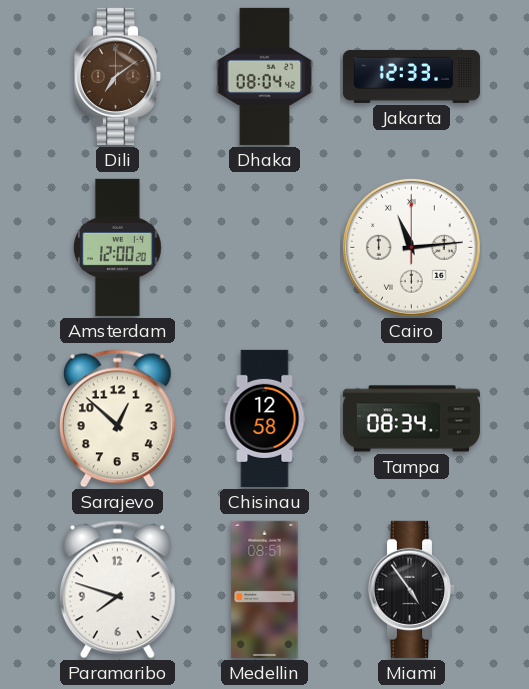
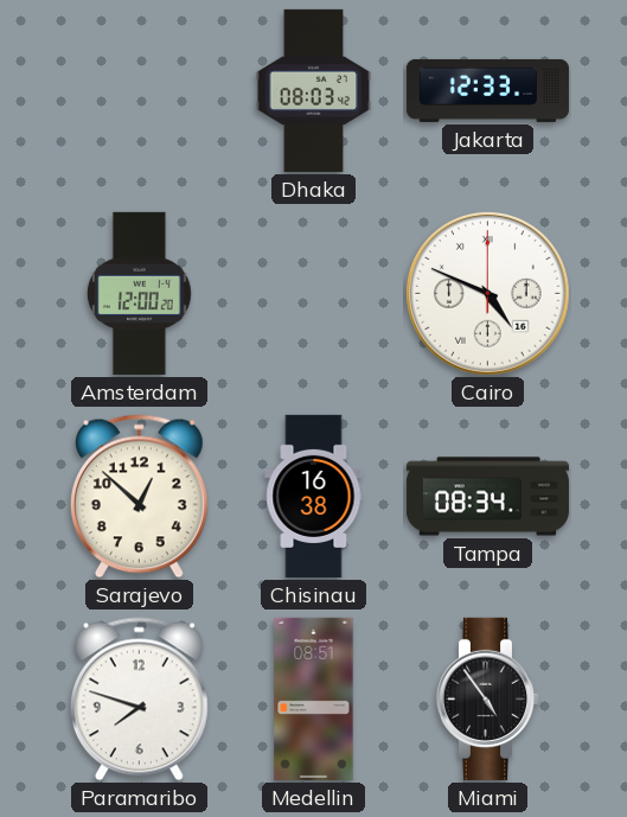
Dili: 7:09 -> none (118, 76)
Dhaka: 08:04 -> 08:03 (314, 90)
Cairo: 11:14 -> 4:49 (487, 293)
Chisinau: 12:58 -> 16:38 (314, 496)
